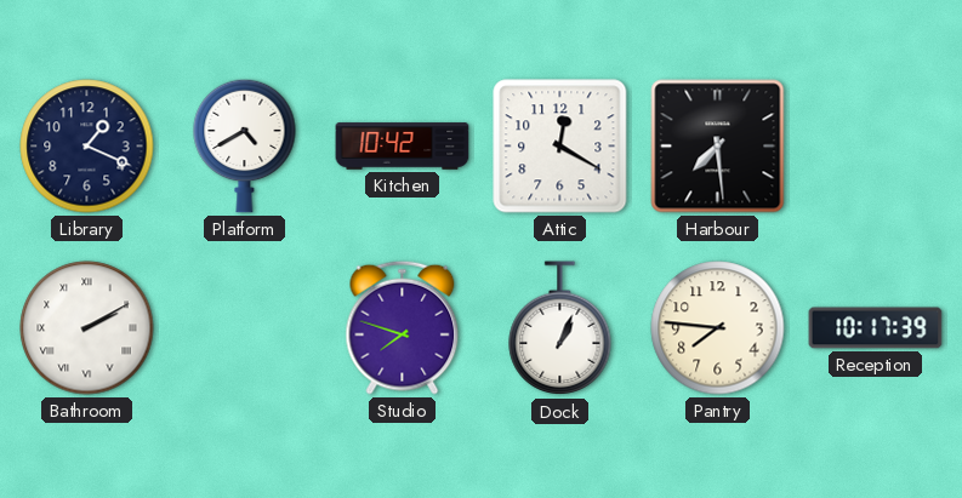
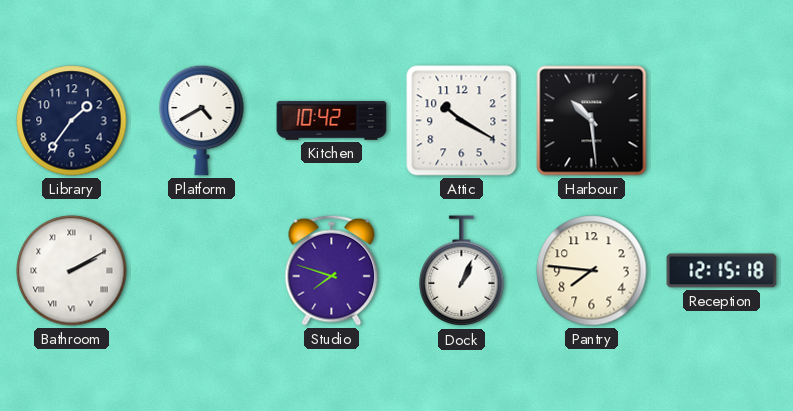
Library: 1:19 -> 1:36 (72, 121)
Attic: 12:20 -> 10:20 (462, 121)
Harbour: 7:29 -> 10:29 (592, 121)
Reception: 10:17 -> 12:15 (722, 271)
